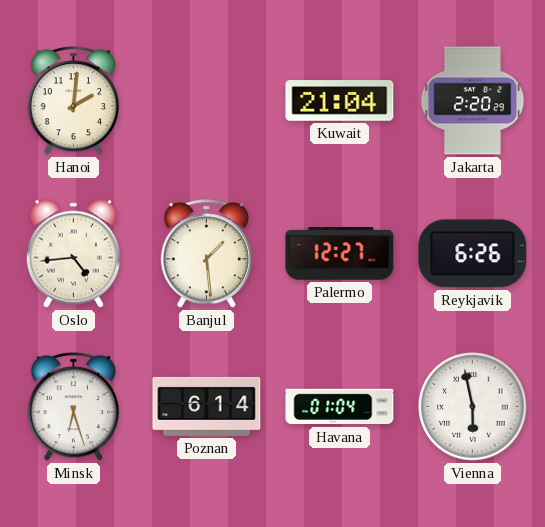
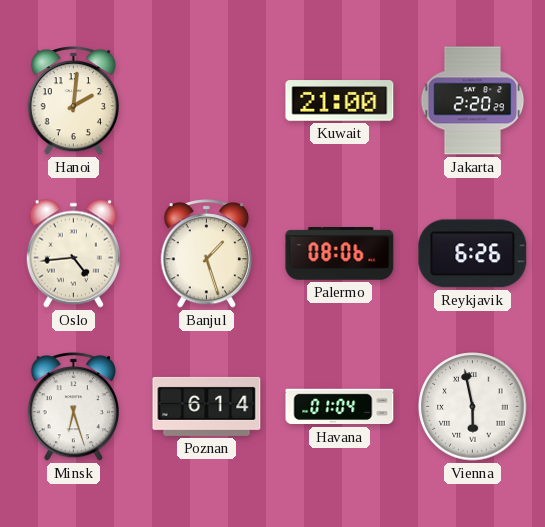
Kuwait: 21:04 -> 21:00 (340, 101)
Banjul: 1:29 -> 1:27 (206, 254)
Palermo: 12:27 -> 08:06 (340, 254)
